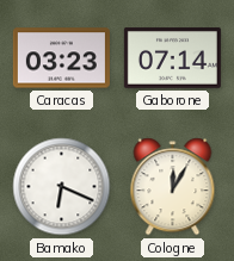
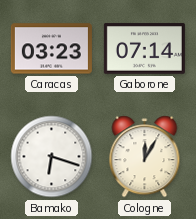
Bamako: 6:19 -> 6:18 (52, 157)
